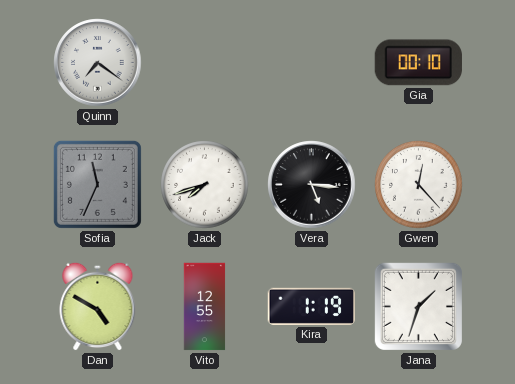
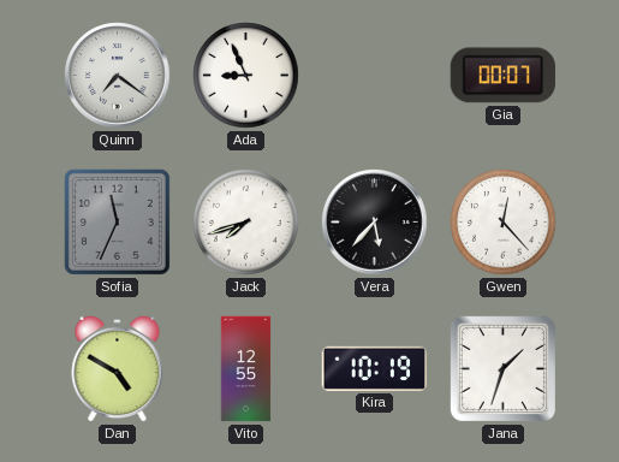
Ada: none -> 8:56 (246, 76)
Gia: 00:10 -> 00:07 (502, 76)
Vera: 5:16 -> 5:37 (375, 223)
Kira: 1:19 -> 10:19 (374, 368)
